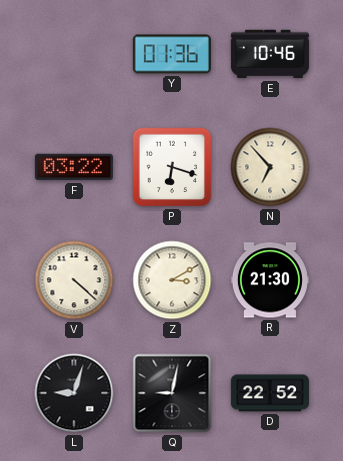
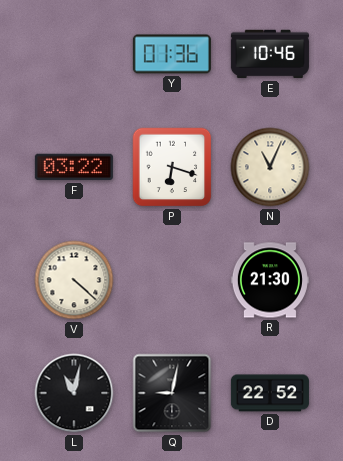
N: 6:53 -> 11:04 (270, 167)
Z: 3:10 -> none (172, 280)
L: 9:03 -> 11:02 (74, 393)
